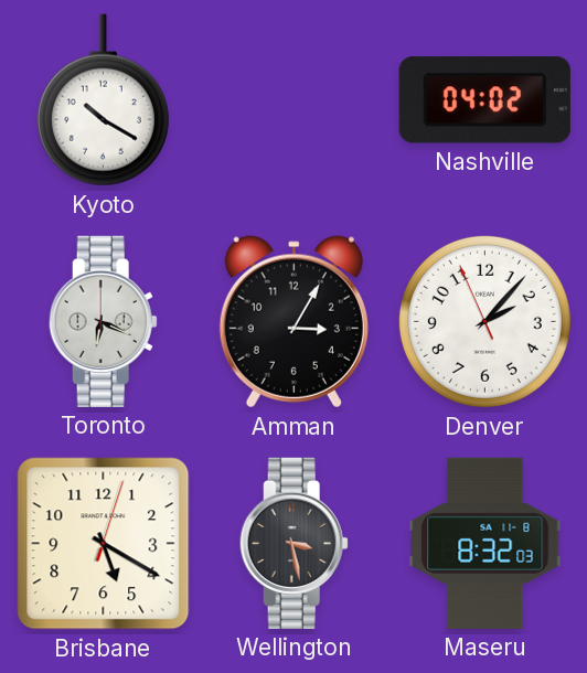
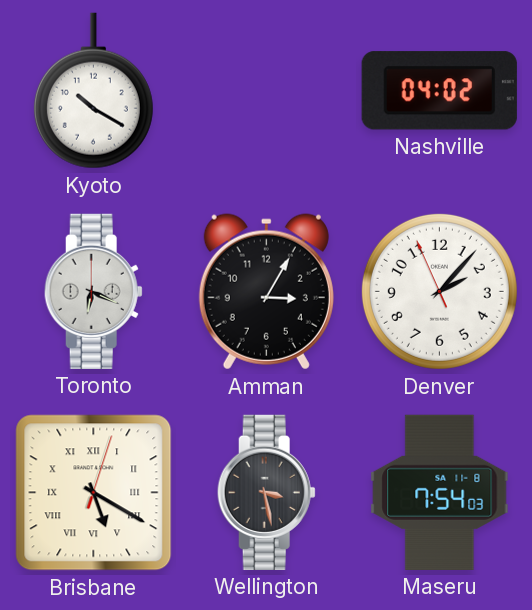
Brisbane numerals: Arabic -> Roman (94, 493)
Maseru: 8:32 -> 7:54 (440, 492)
